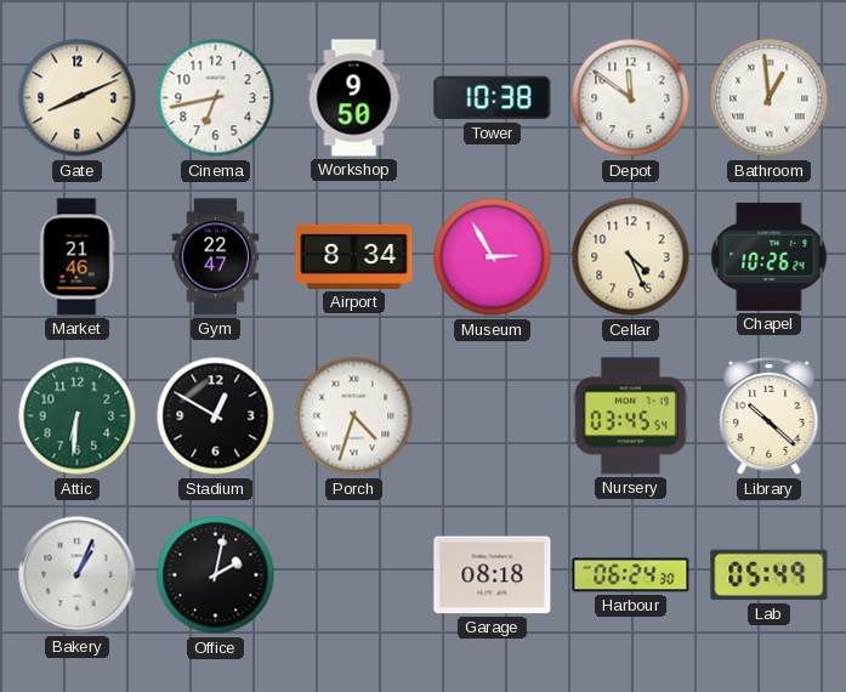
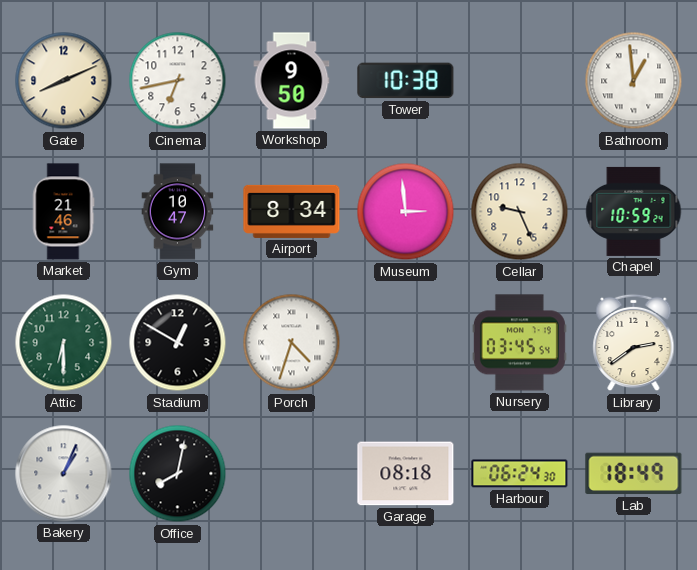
Depot: 11:51 -> none (631, 98)
Gym: 22:47 -> 10:47 (178, 212)
Museum: 2:55 -> 2:59 (406, 212)
Cellar: 4:26 -> 9:26 (520, 212)
Chapel: 10:26 -> 10:59 (634, 211)
Attic: 6:31 -> 6:30 (64, 343)
Library: 10:22 -> 2:39 (634, 343)
Office: 2:02 -> 8:02 (178, 474)
Lab: 05:49 -> 18:49 (634, 474)
